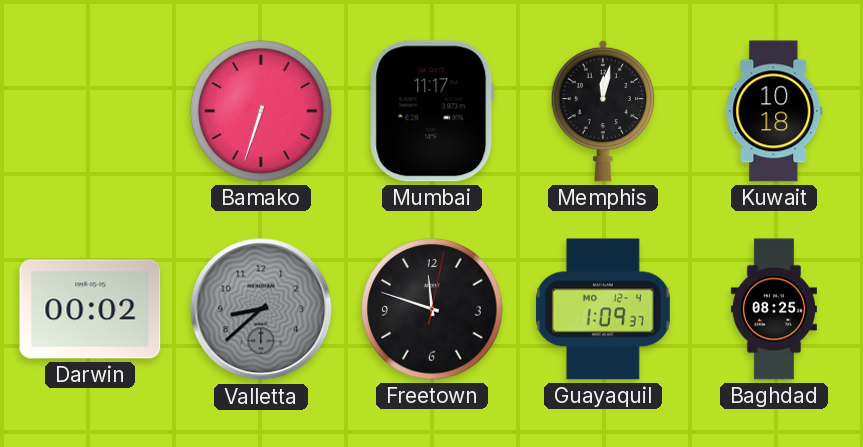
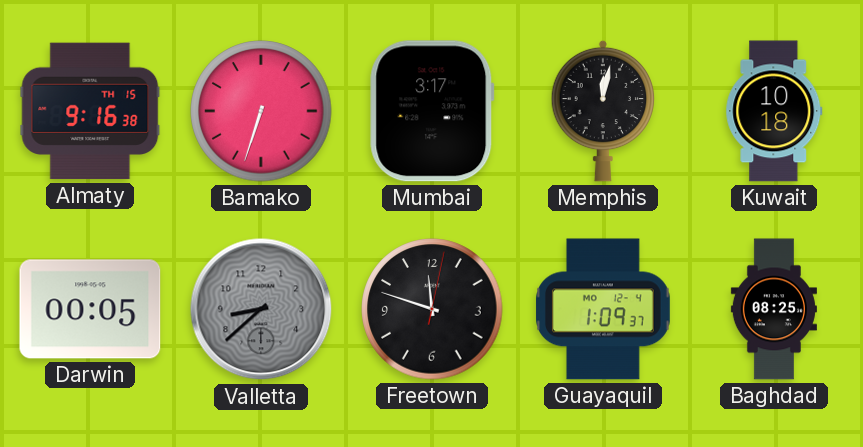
Almaty: none -> 9:16 (90, 111)
Mumbai: 11:17 -> 3:17 (432, 111)
Darwin: 00:02 -> 00:05 (90, 309)
